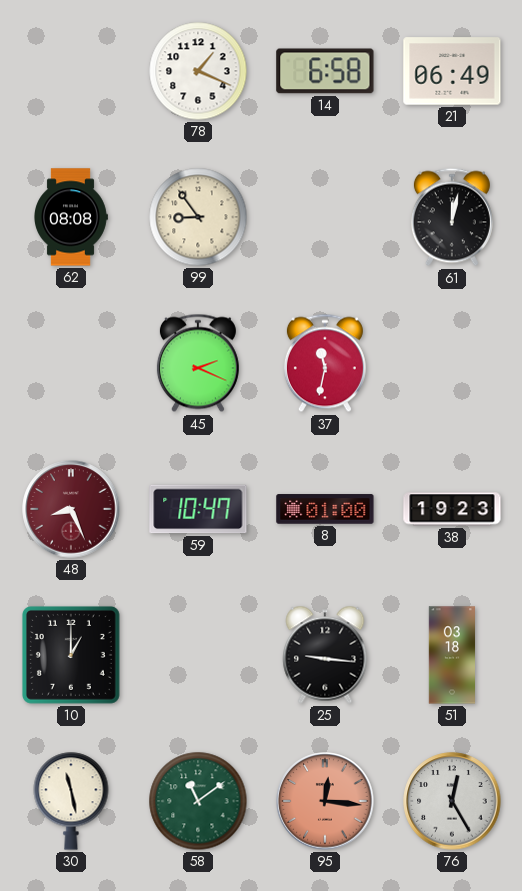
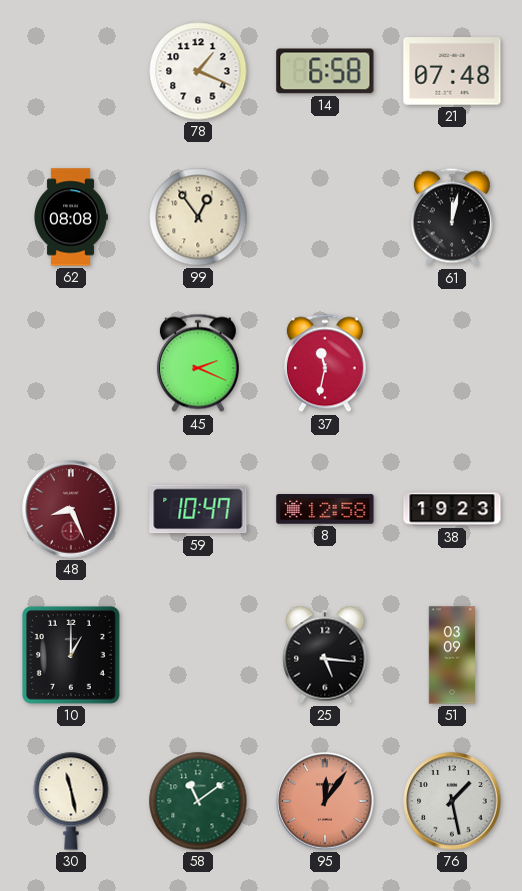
21: 06:49 -> 07:48 (452, 71)
99: 8:54 -> 12:54 (198, 217)
8: 01:00 -> 12:58 (325, 509)
25: 9:16 -> 5:16 (325, 655)
51: 03:18 -> 03:09 (452, 655)
95: 12:16 -> 12:06 (325, 801)
76: 12:25 -> 1:28 (452, 801)
